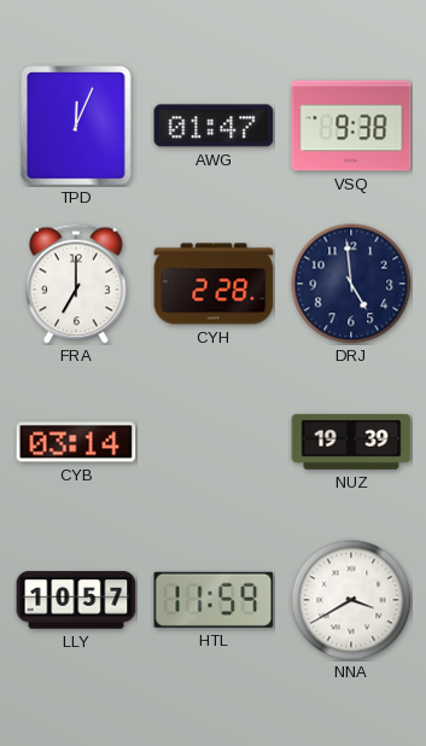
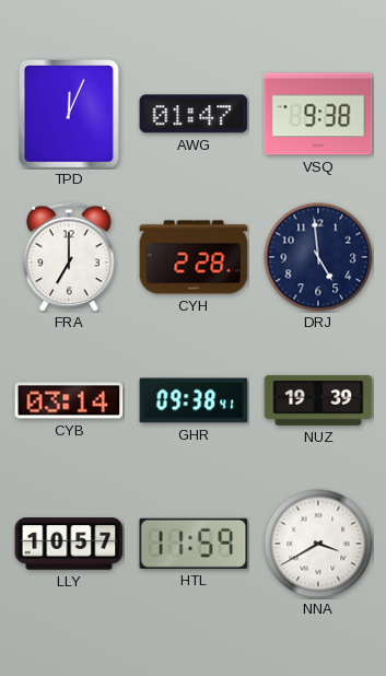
GHR: none -> 09:38 (194, 400)
